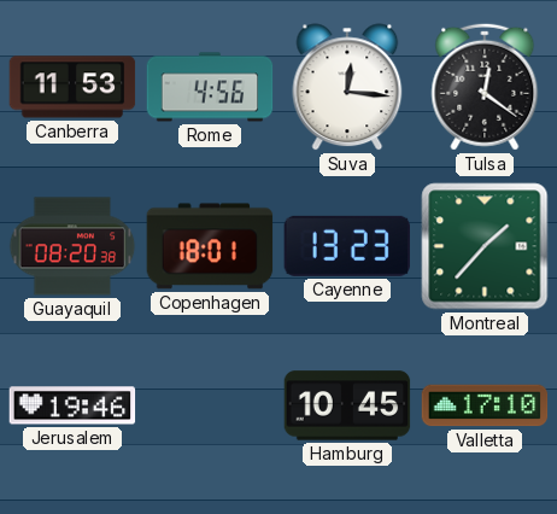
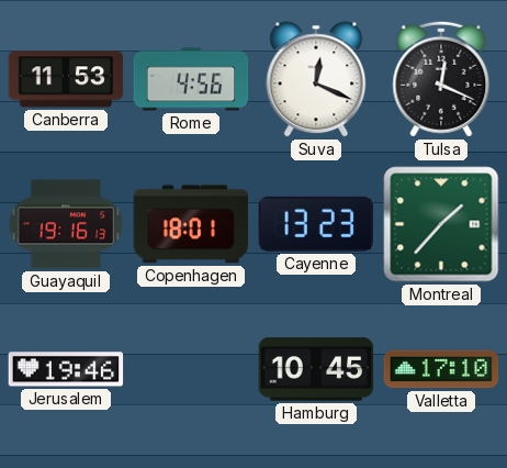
Suva: 12:16 -> 12:19 (316, 79)
Tulsa: 12:21 -> 12:19 (441, 79)
Guayaquil: 08:20 -> 19:16 (66, 224)
